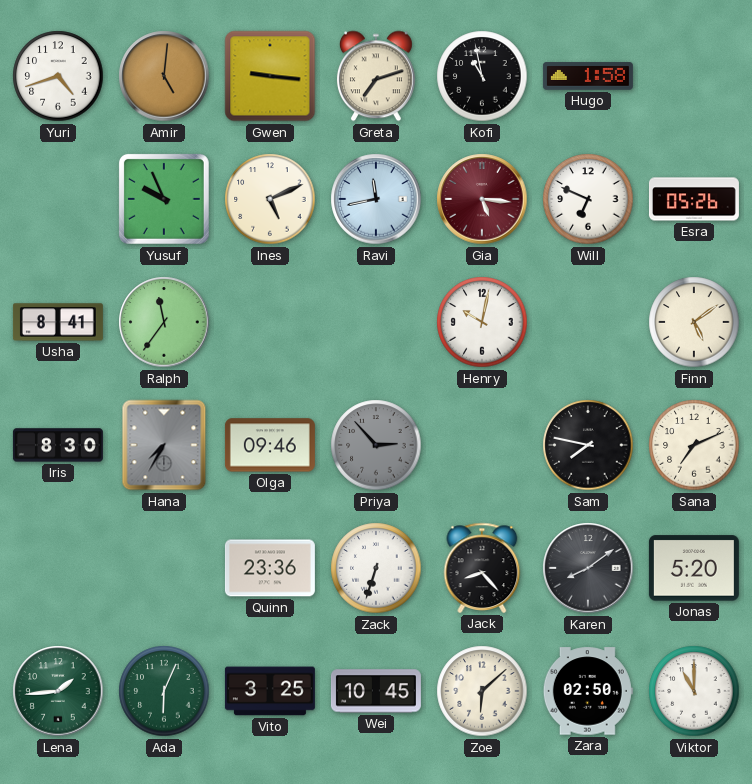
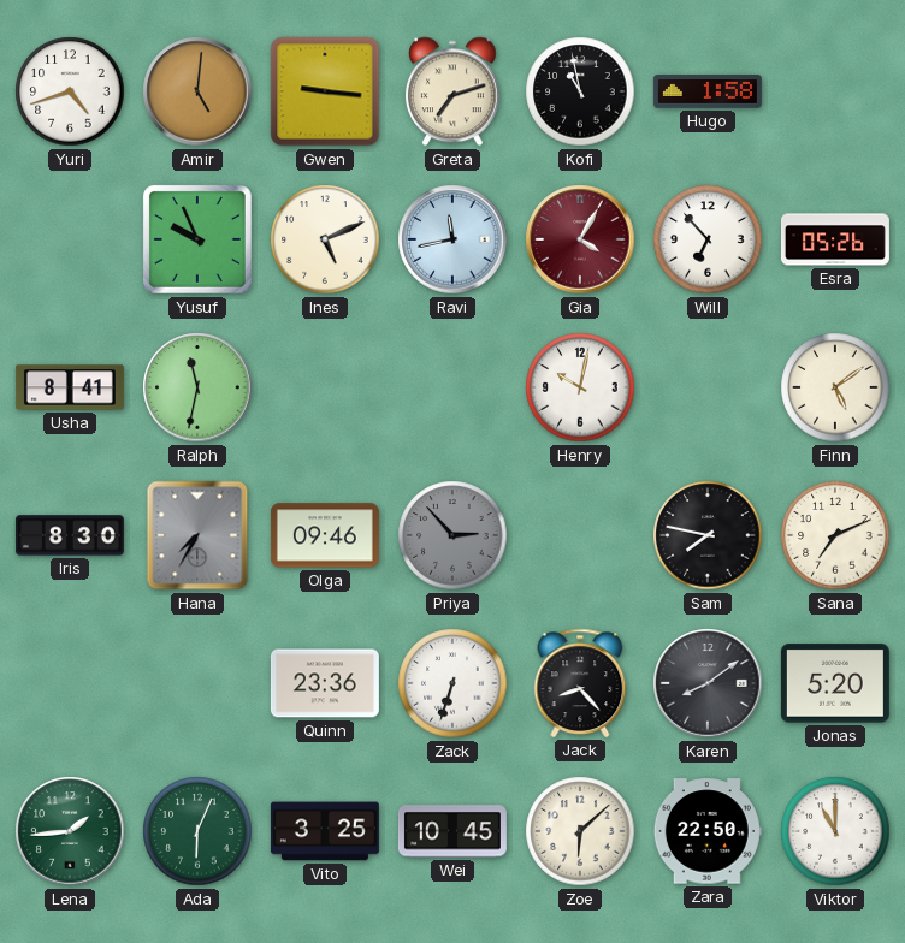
Gia: 5:16 -> 4:05 (580, 239)
Will: 6:49 -> 6:53 (708, 239)
Ralph: 11:36 -> 11:32 (197, 387)
Zara: 02:50 -> 22:50 (708, 831)
